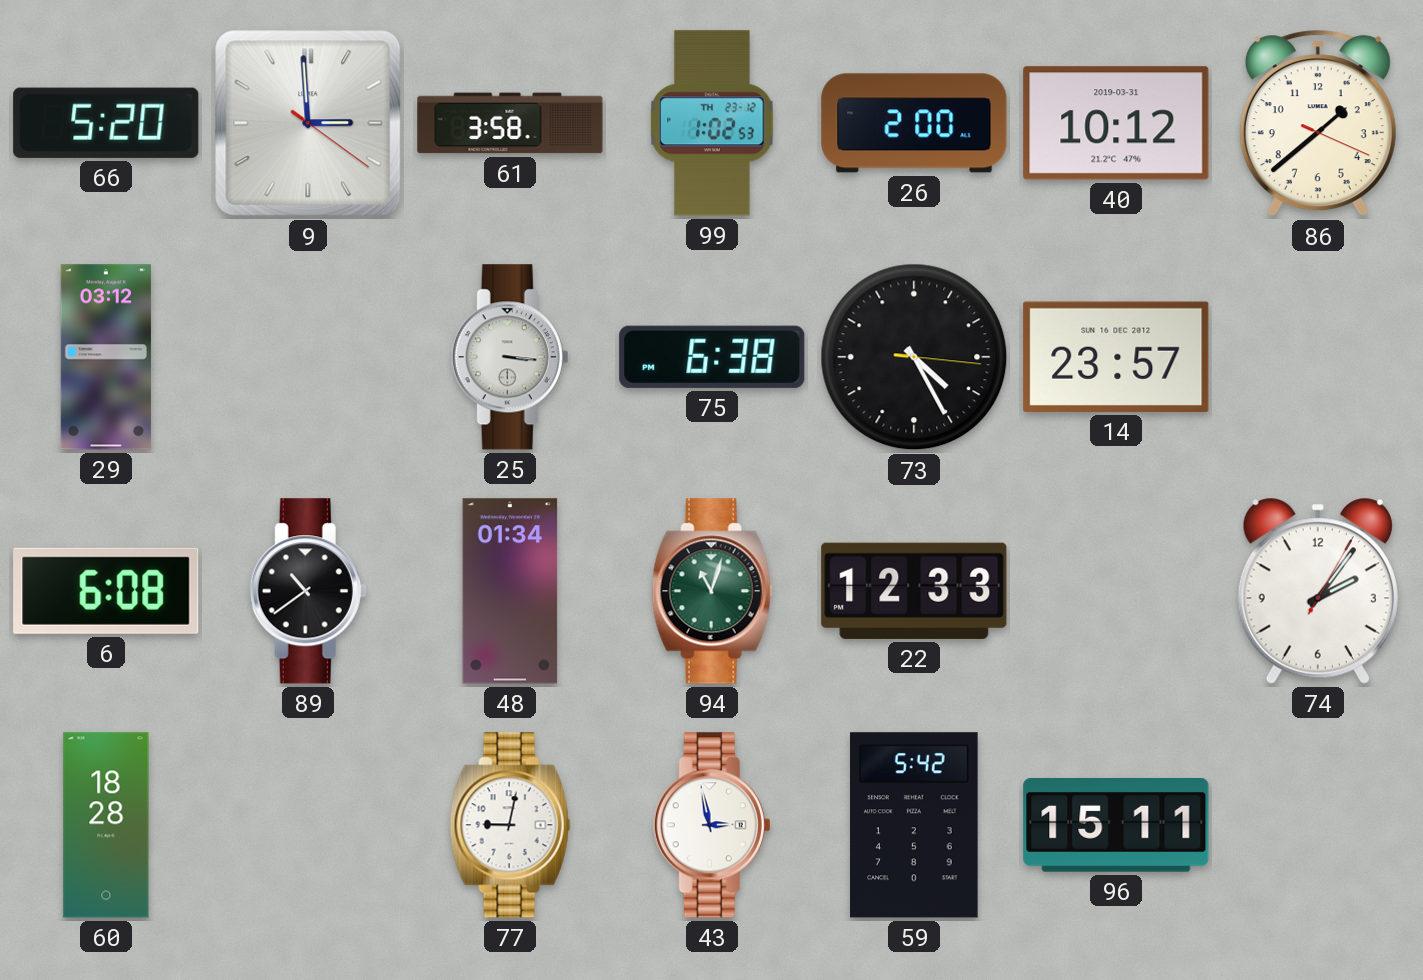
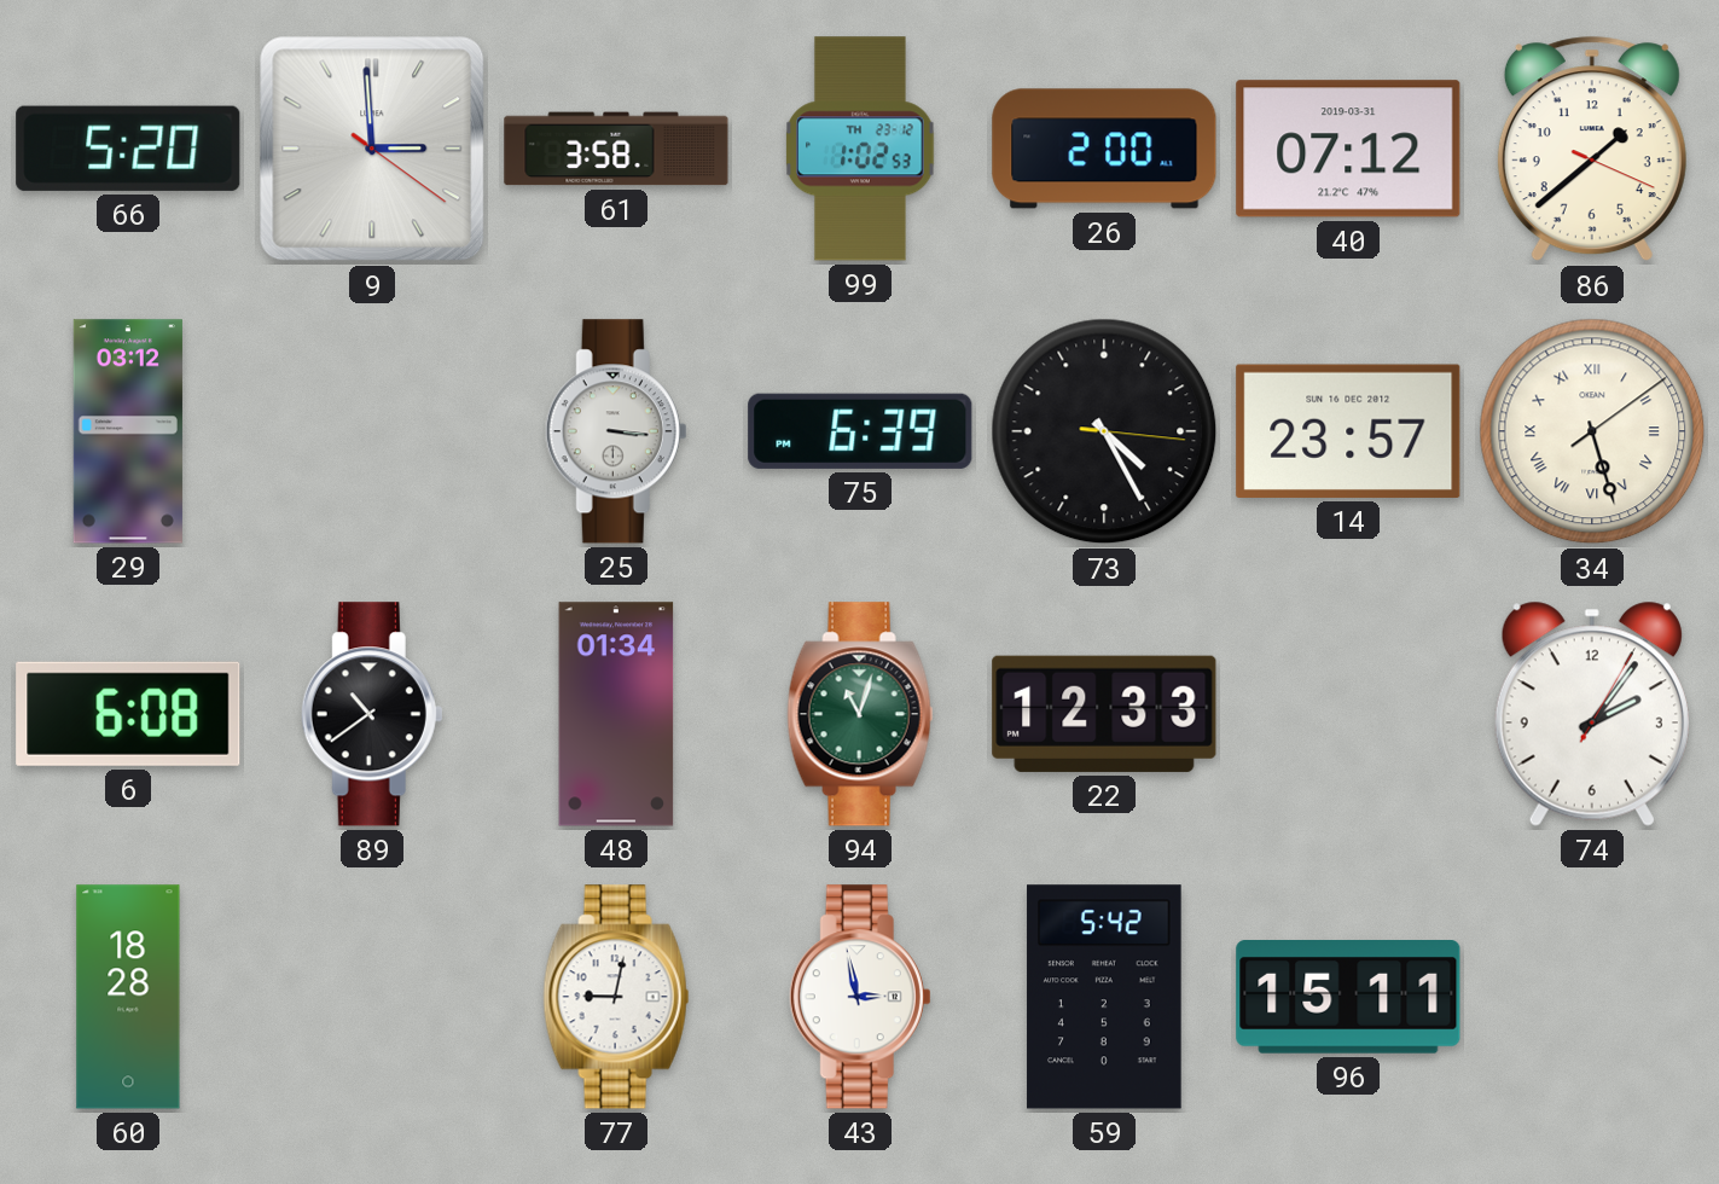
40: 10:12 -> 07:12 (1348, 149)
75: 6:38 -> 6:39 (860, 431)
34: none -> 5:27 (1592, 431)
